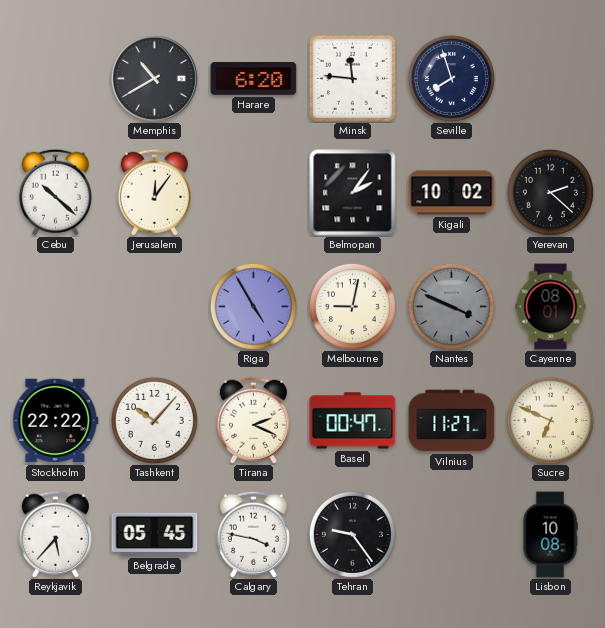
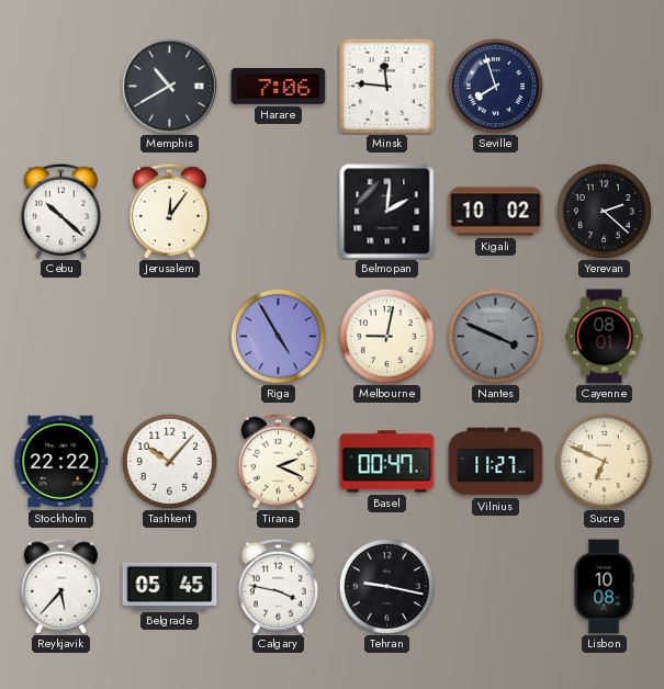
Harare: 6:20 -> 7:06 (279, 87)
Belmopan: 2:06 -> 2:01 (387, 212)
Tehran: 9:24 -> 9:17 (386, 586)
